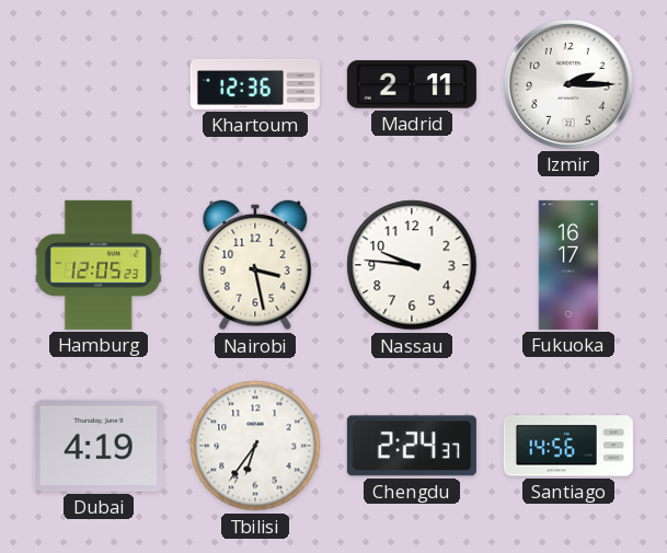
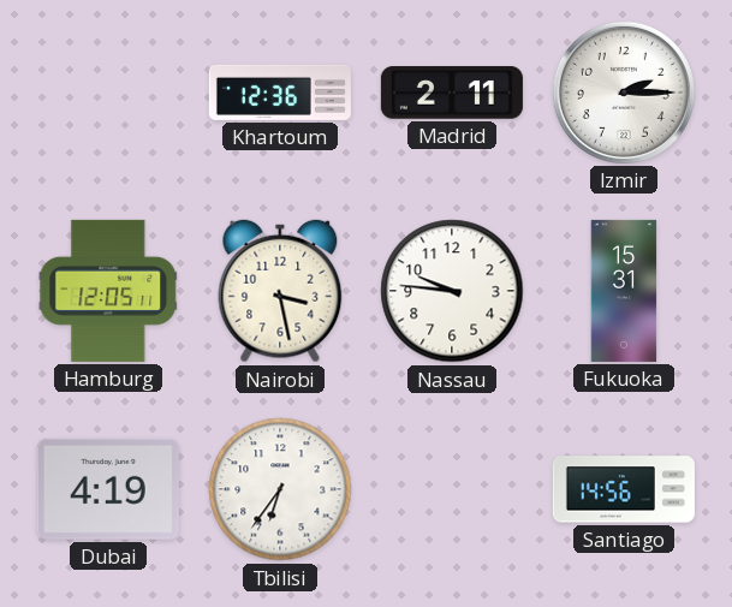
Hamburg: 12:05:23 -> 12:05:11 (108, 291)
Fukuoka: 16:17 -> 15:31 (624, 291)
Chengdu: 2:24 -> none (412, 446)
